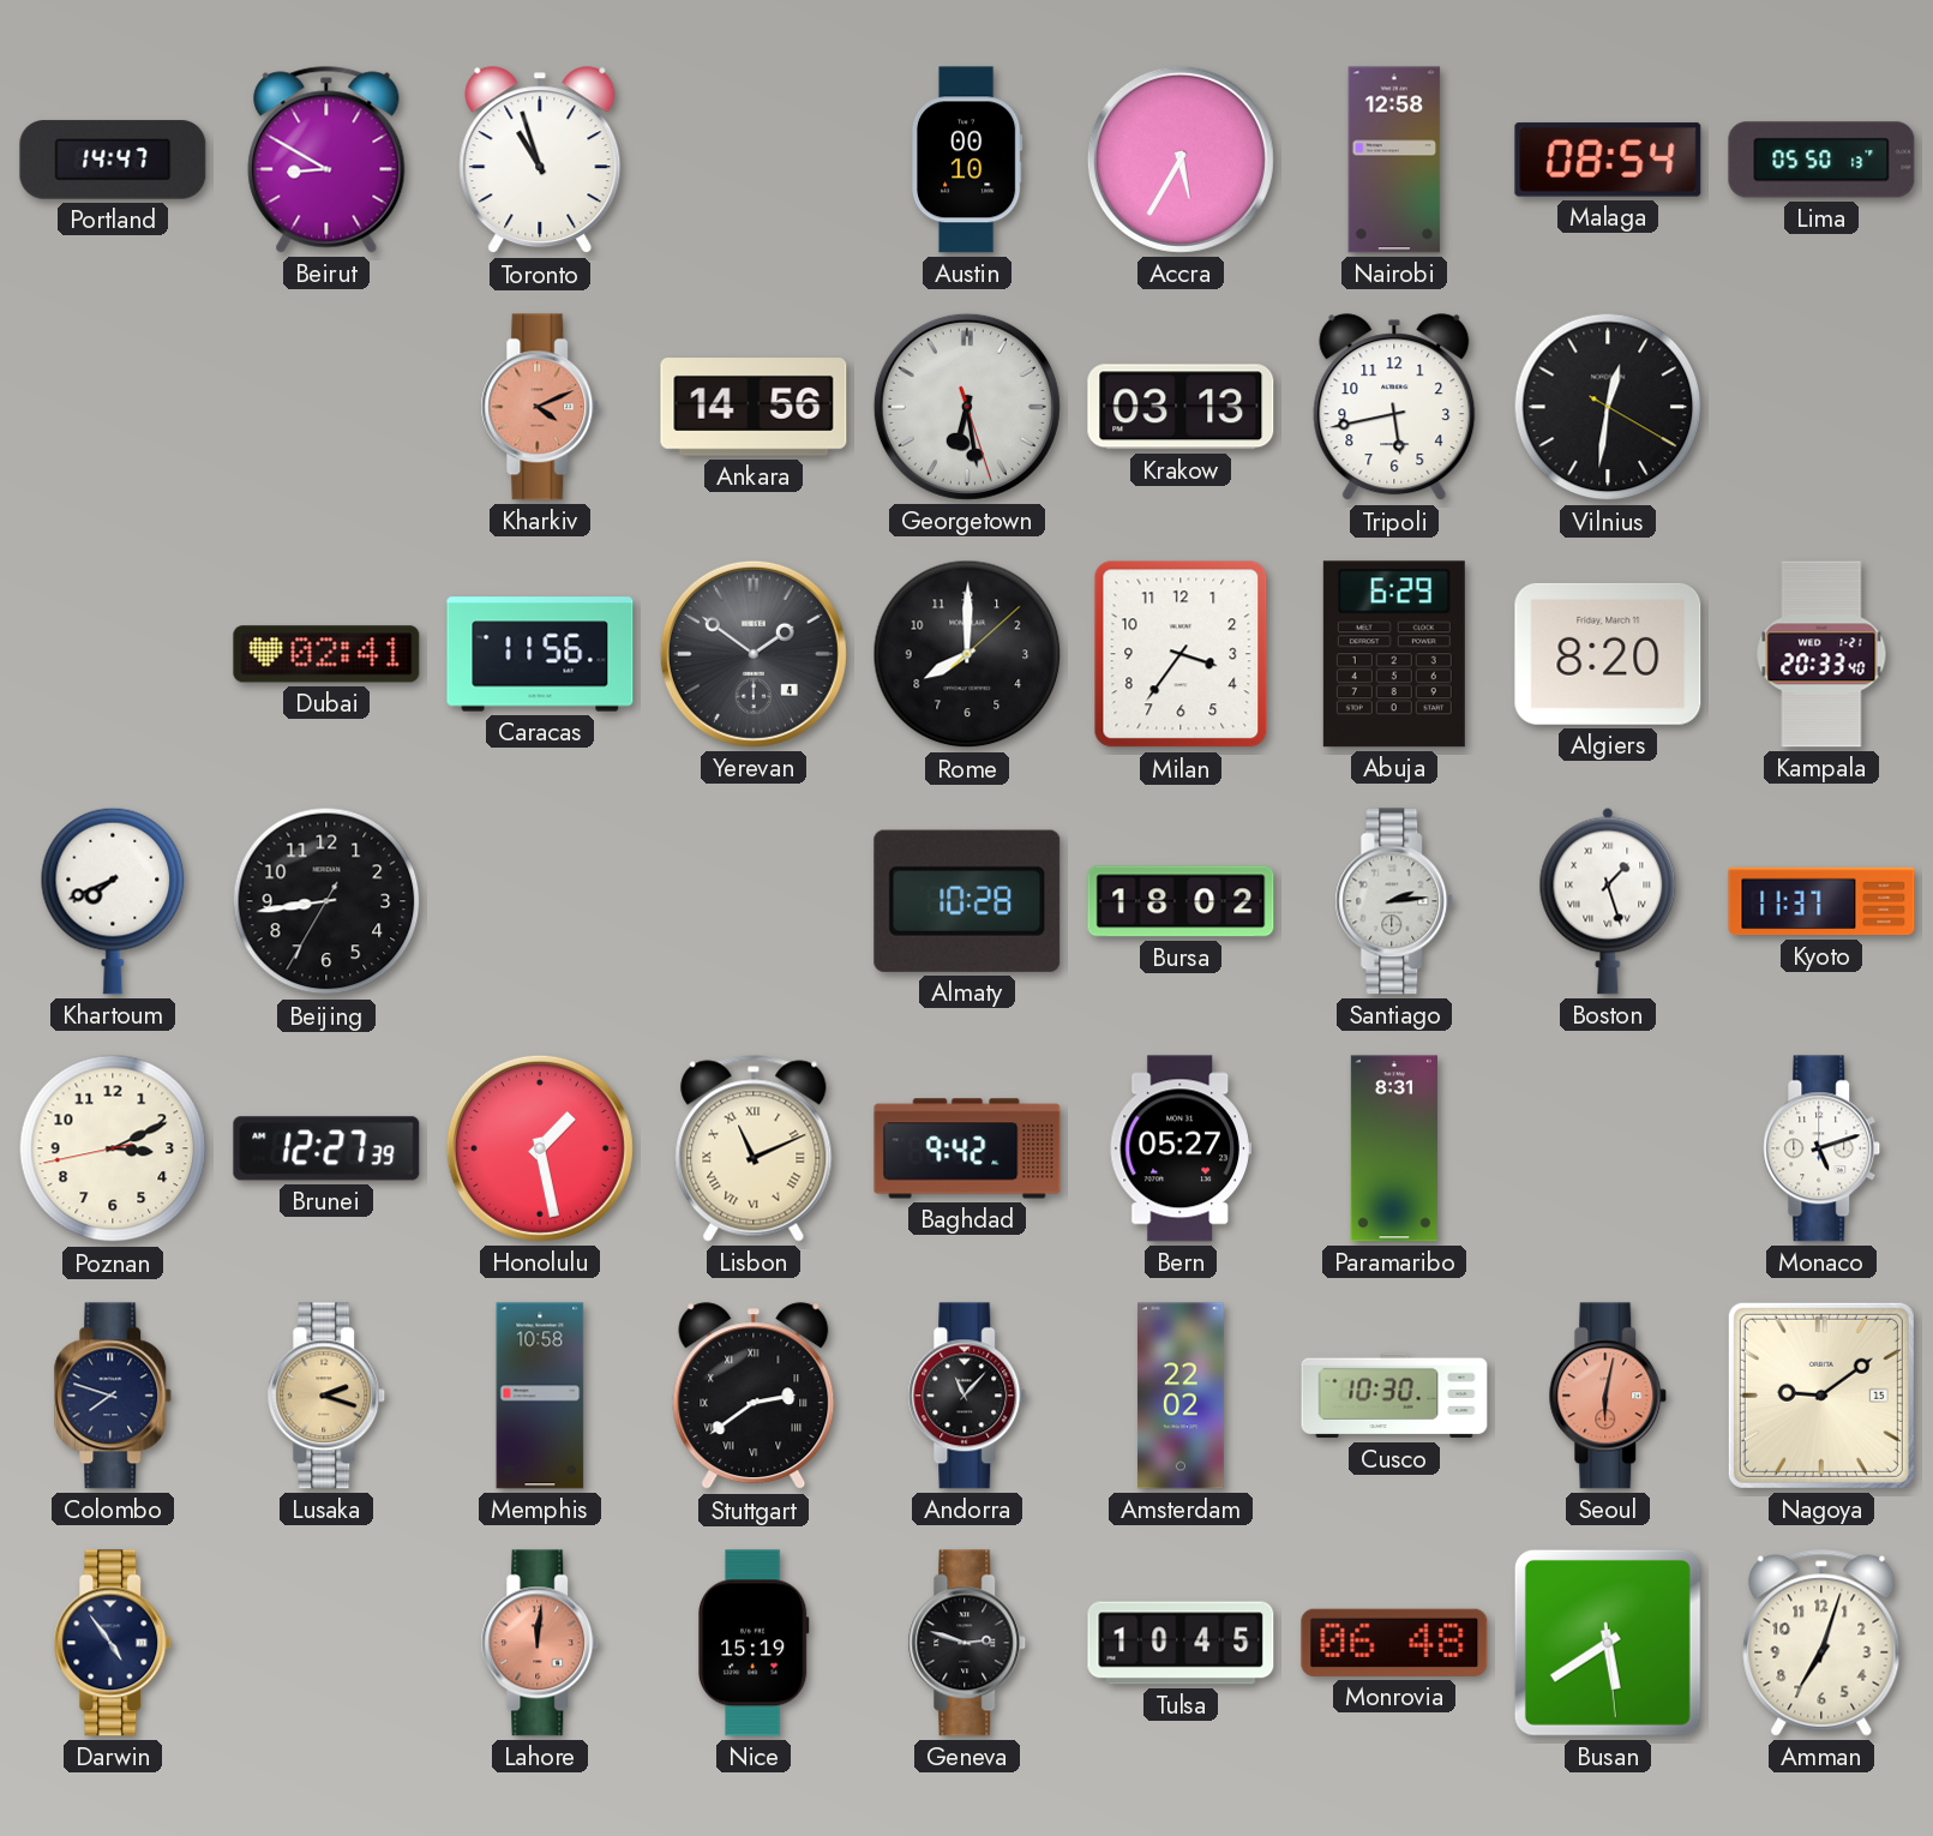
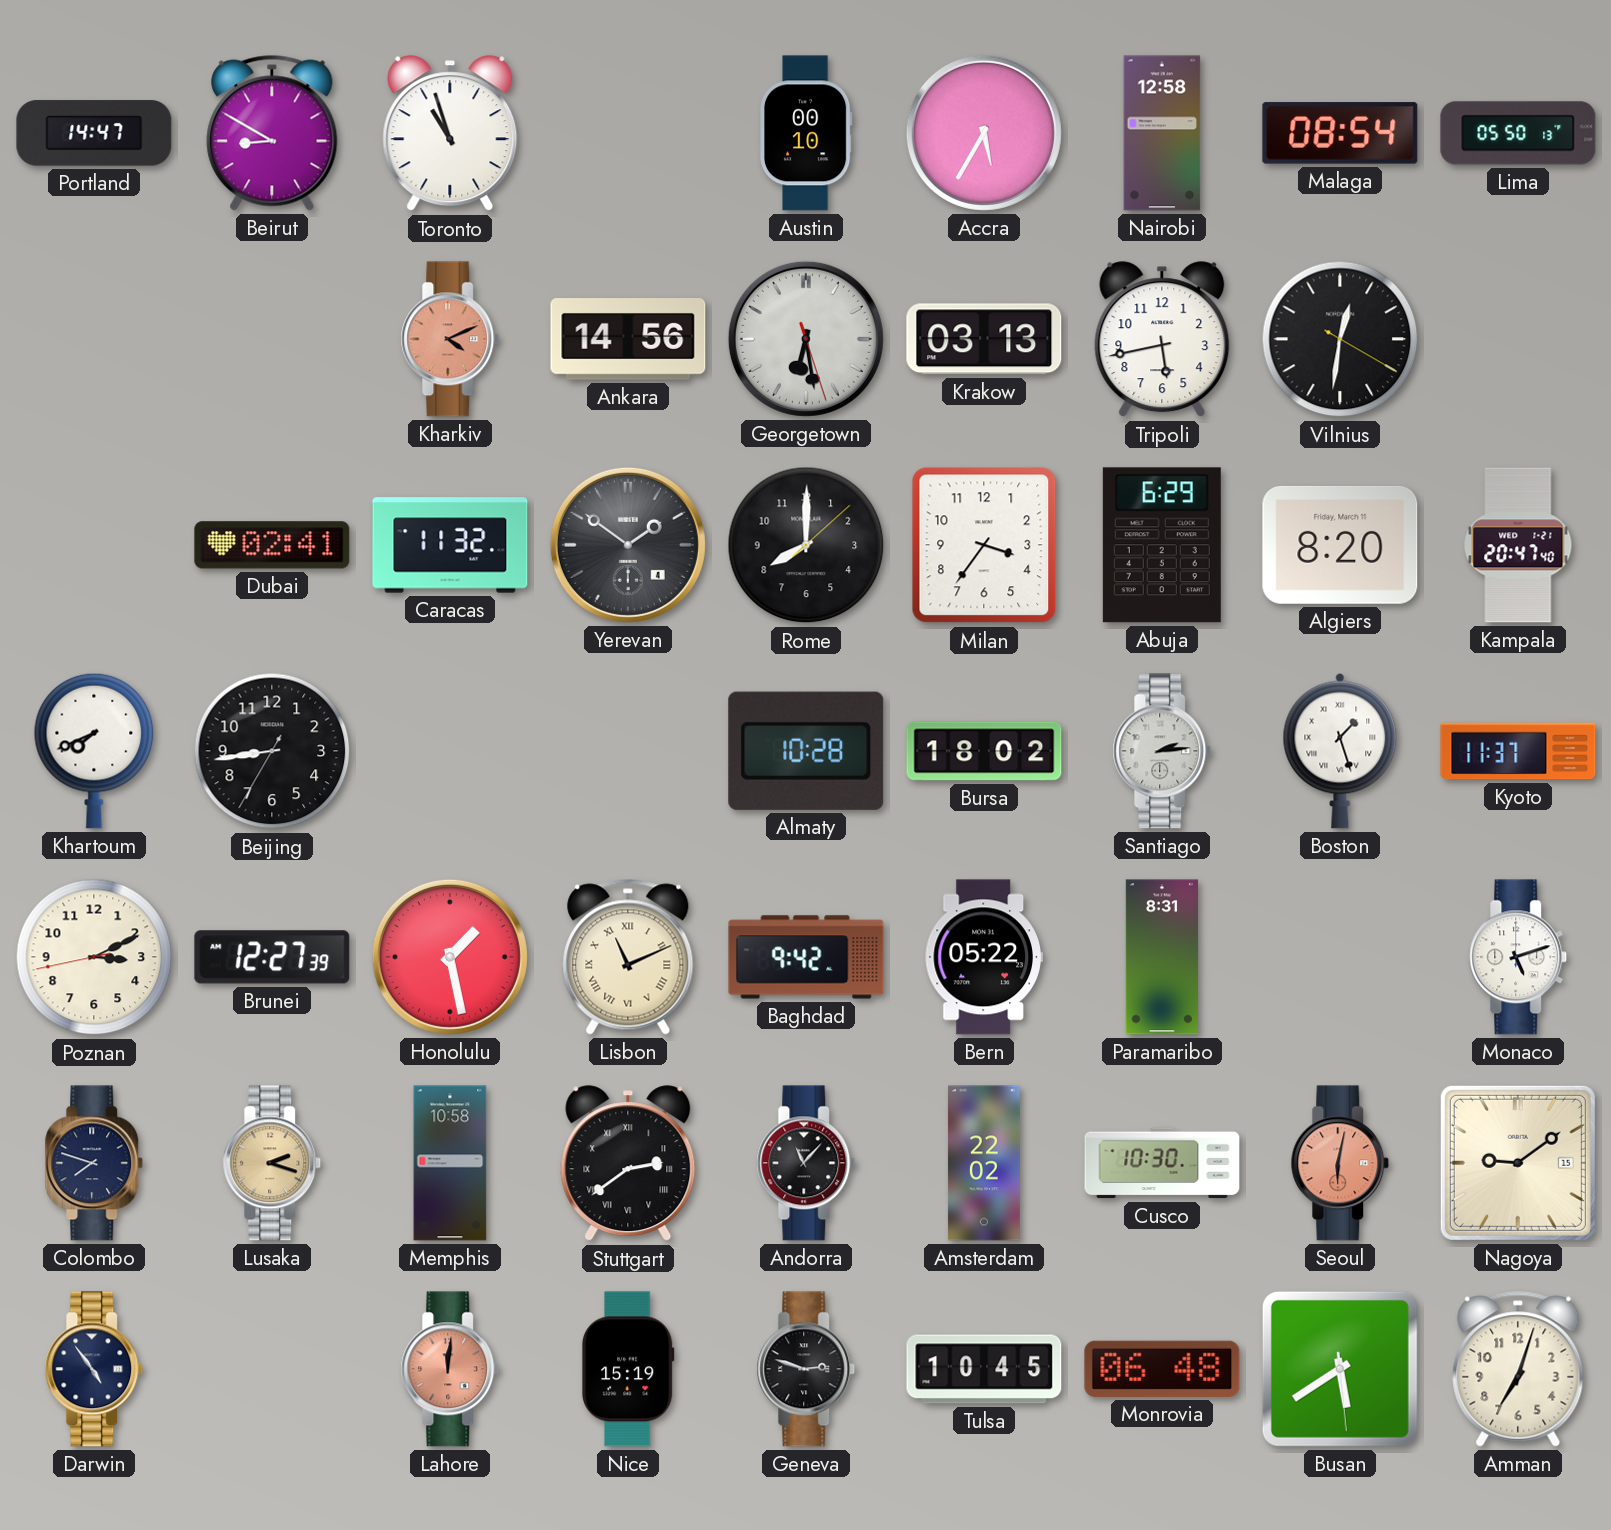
Caracas: 11:56 -> 11:32 (450, 545)
Kampala: 20:33 -> 20:47 (1518, 545)
Bern: 05:27 -> 05:22 (984, 957)
